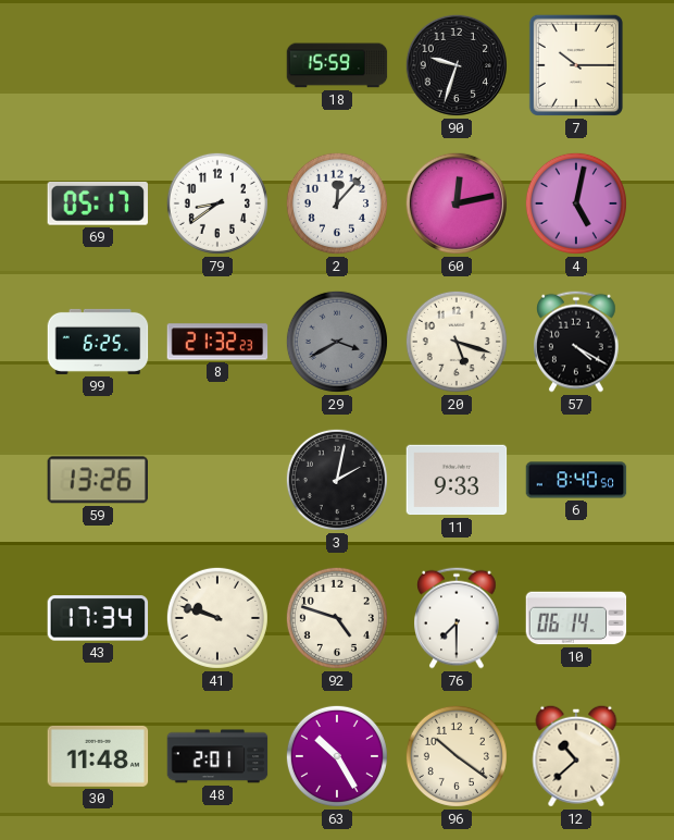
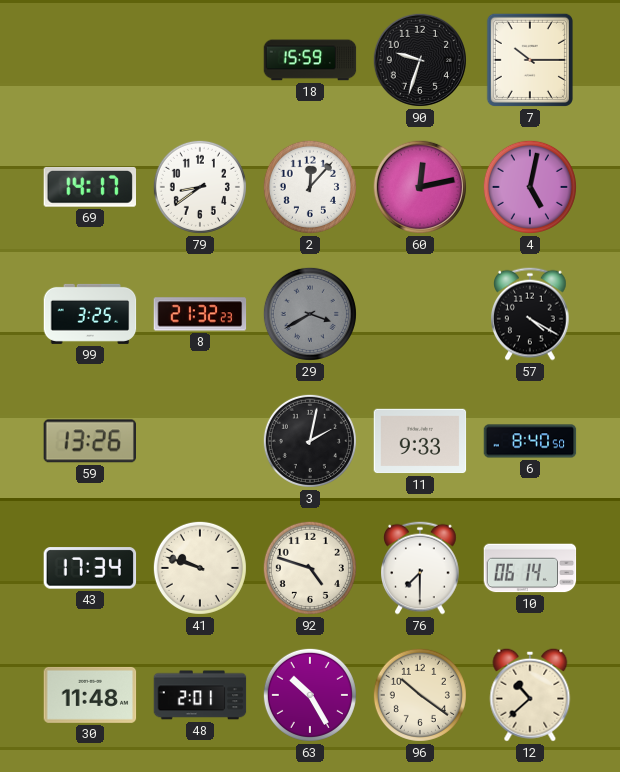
69: 05:17 -> 14:17 (89, 187)
99: 6:25 -> 3:25 (90, 314)
20: 5:18 -> none (457, 342)
